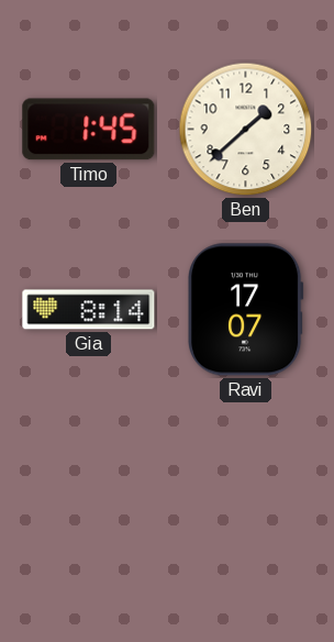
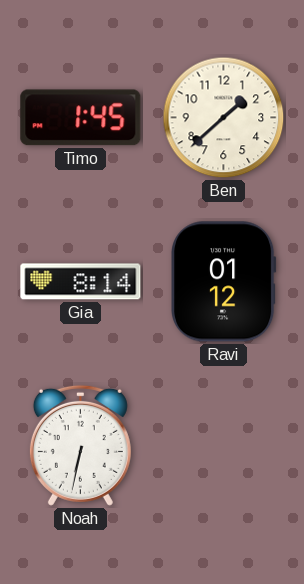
Ravi: 17:07 -> 01:12 (224, 282)
Noah: none -> 6:32 (80, 445)
